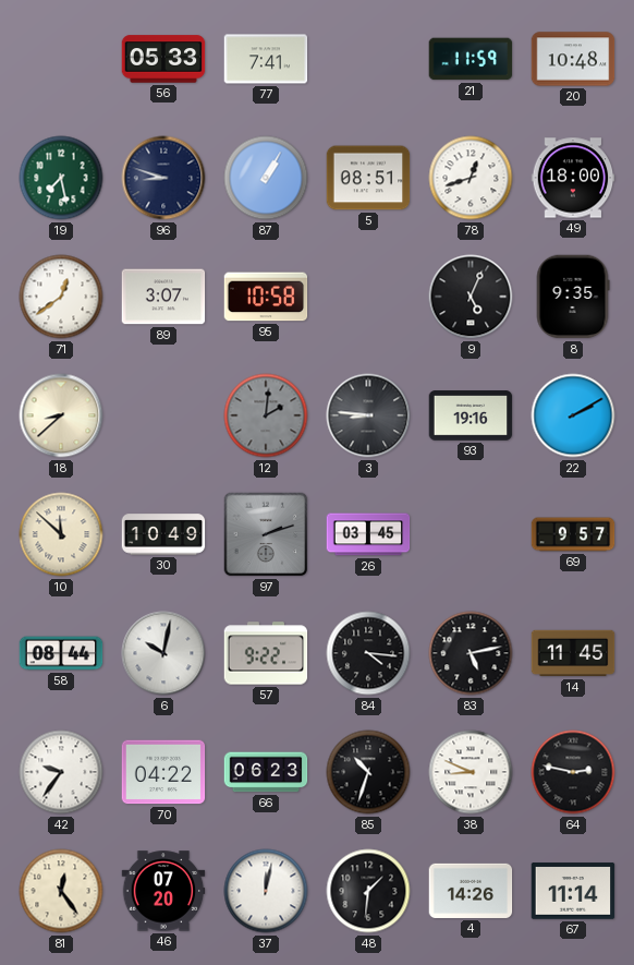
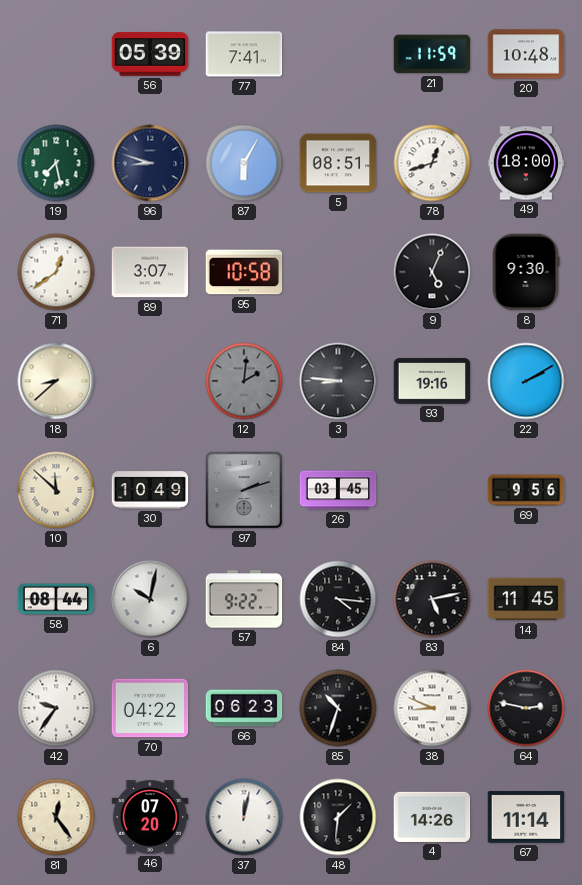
56: 05:33 -> 05:39 (150, 54)
87: 1:05 -> 6:05 (244, 163)
8: 9:35 -> 9:30 (526, 272)
69: 9:57 -> 9:56 (526, 490)
